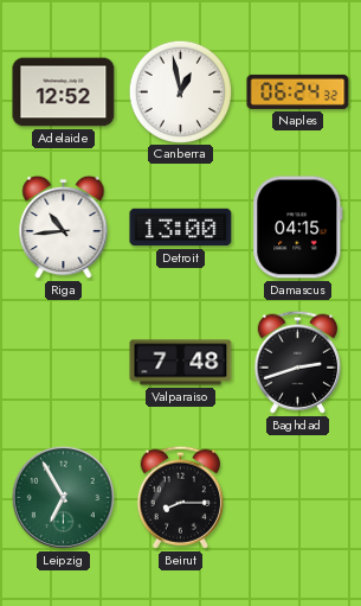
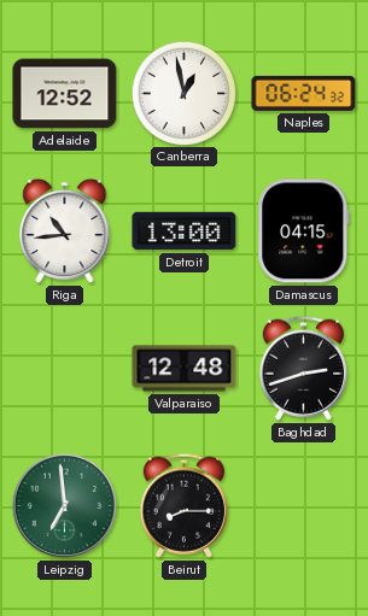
Valparaiso: 7:48 -> 12:48 (185, 369)
Leipzig: 6:55 -> 6:59 (64, 505)
